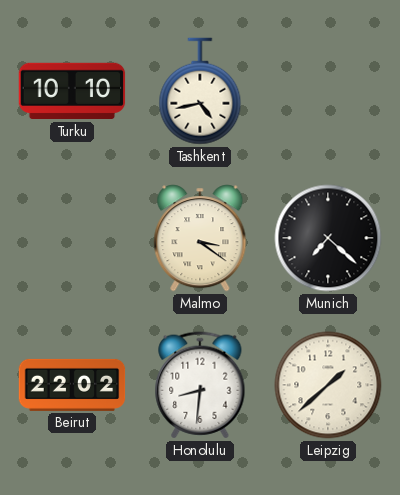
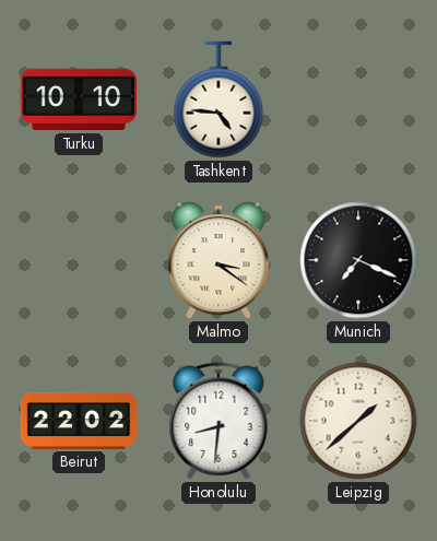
Tashkent: 4:43 -> 4:46 (218, 99)
Munich: 7:22 -> 7:19 (358, 260)
